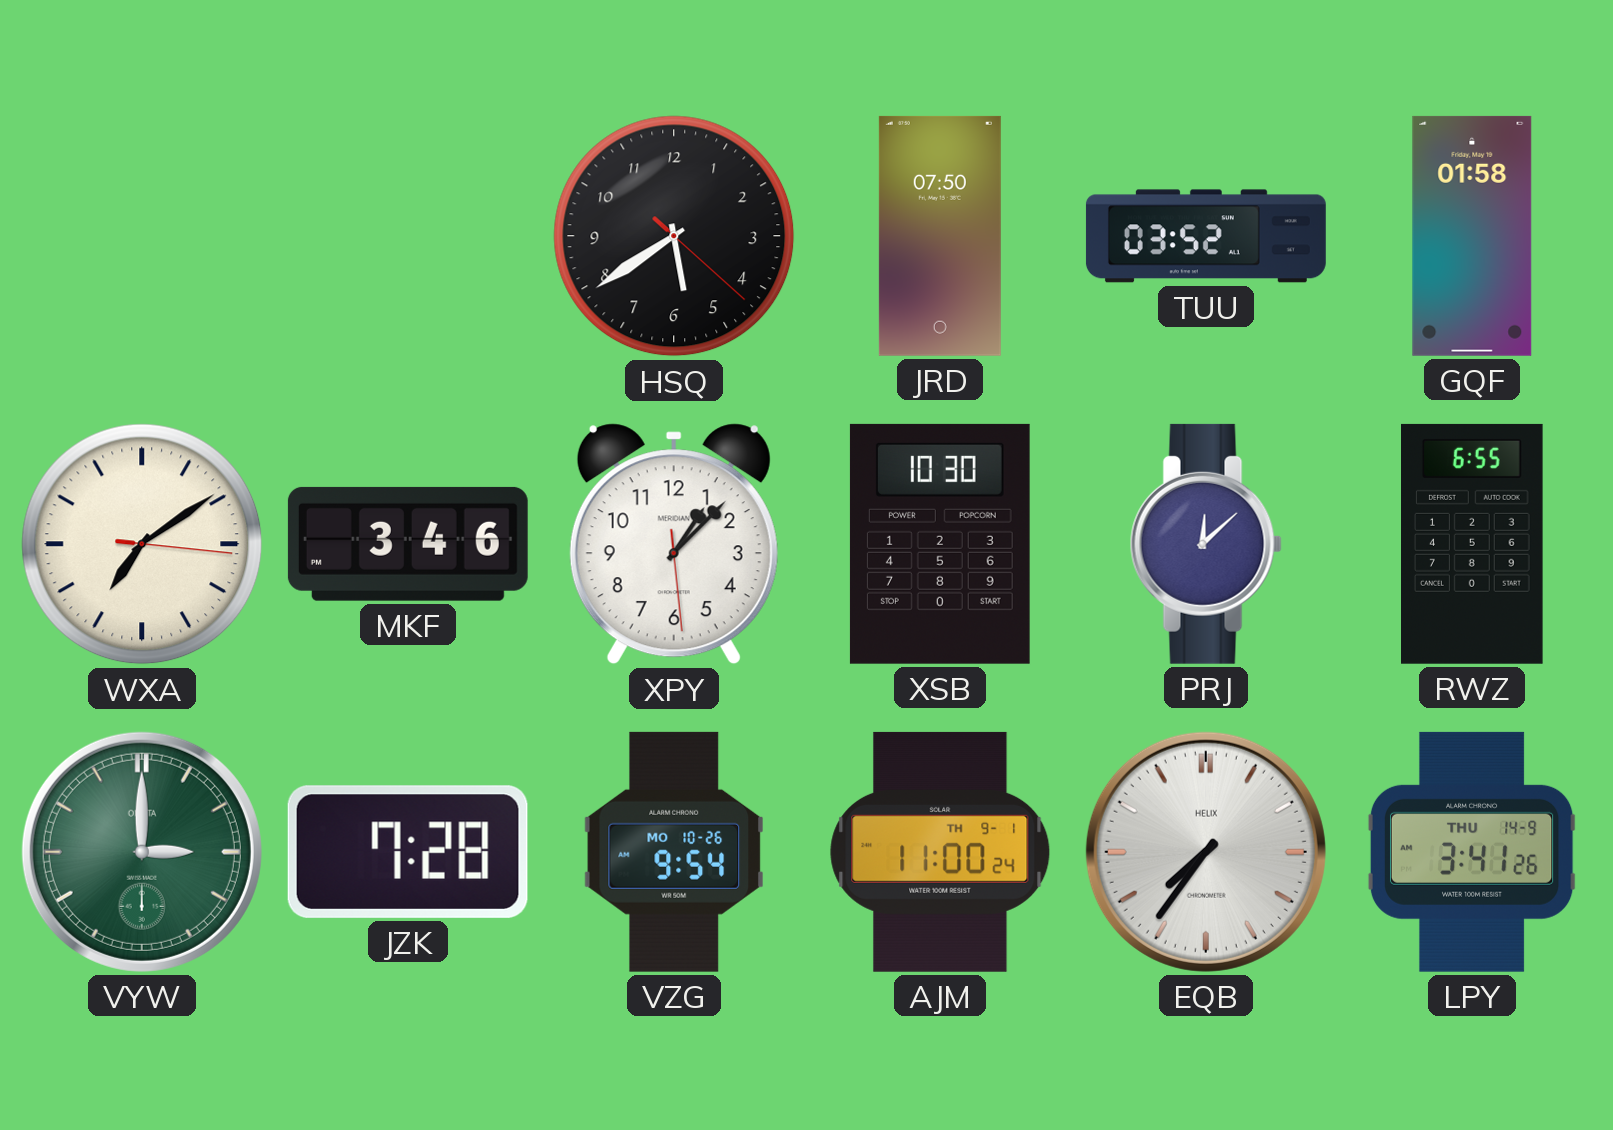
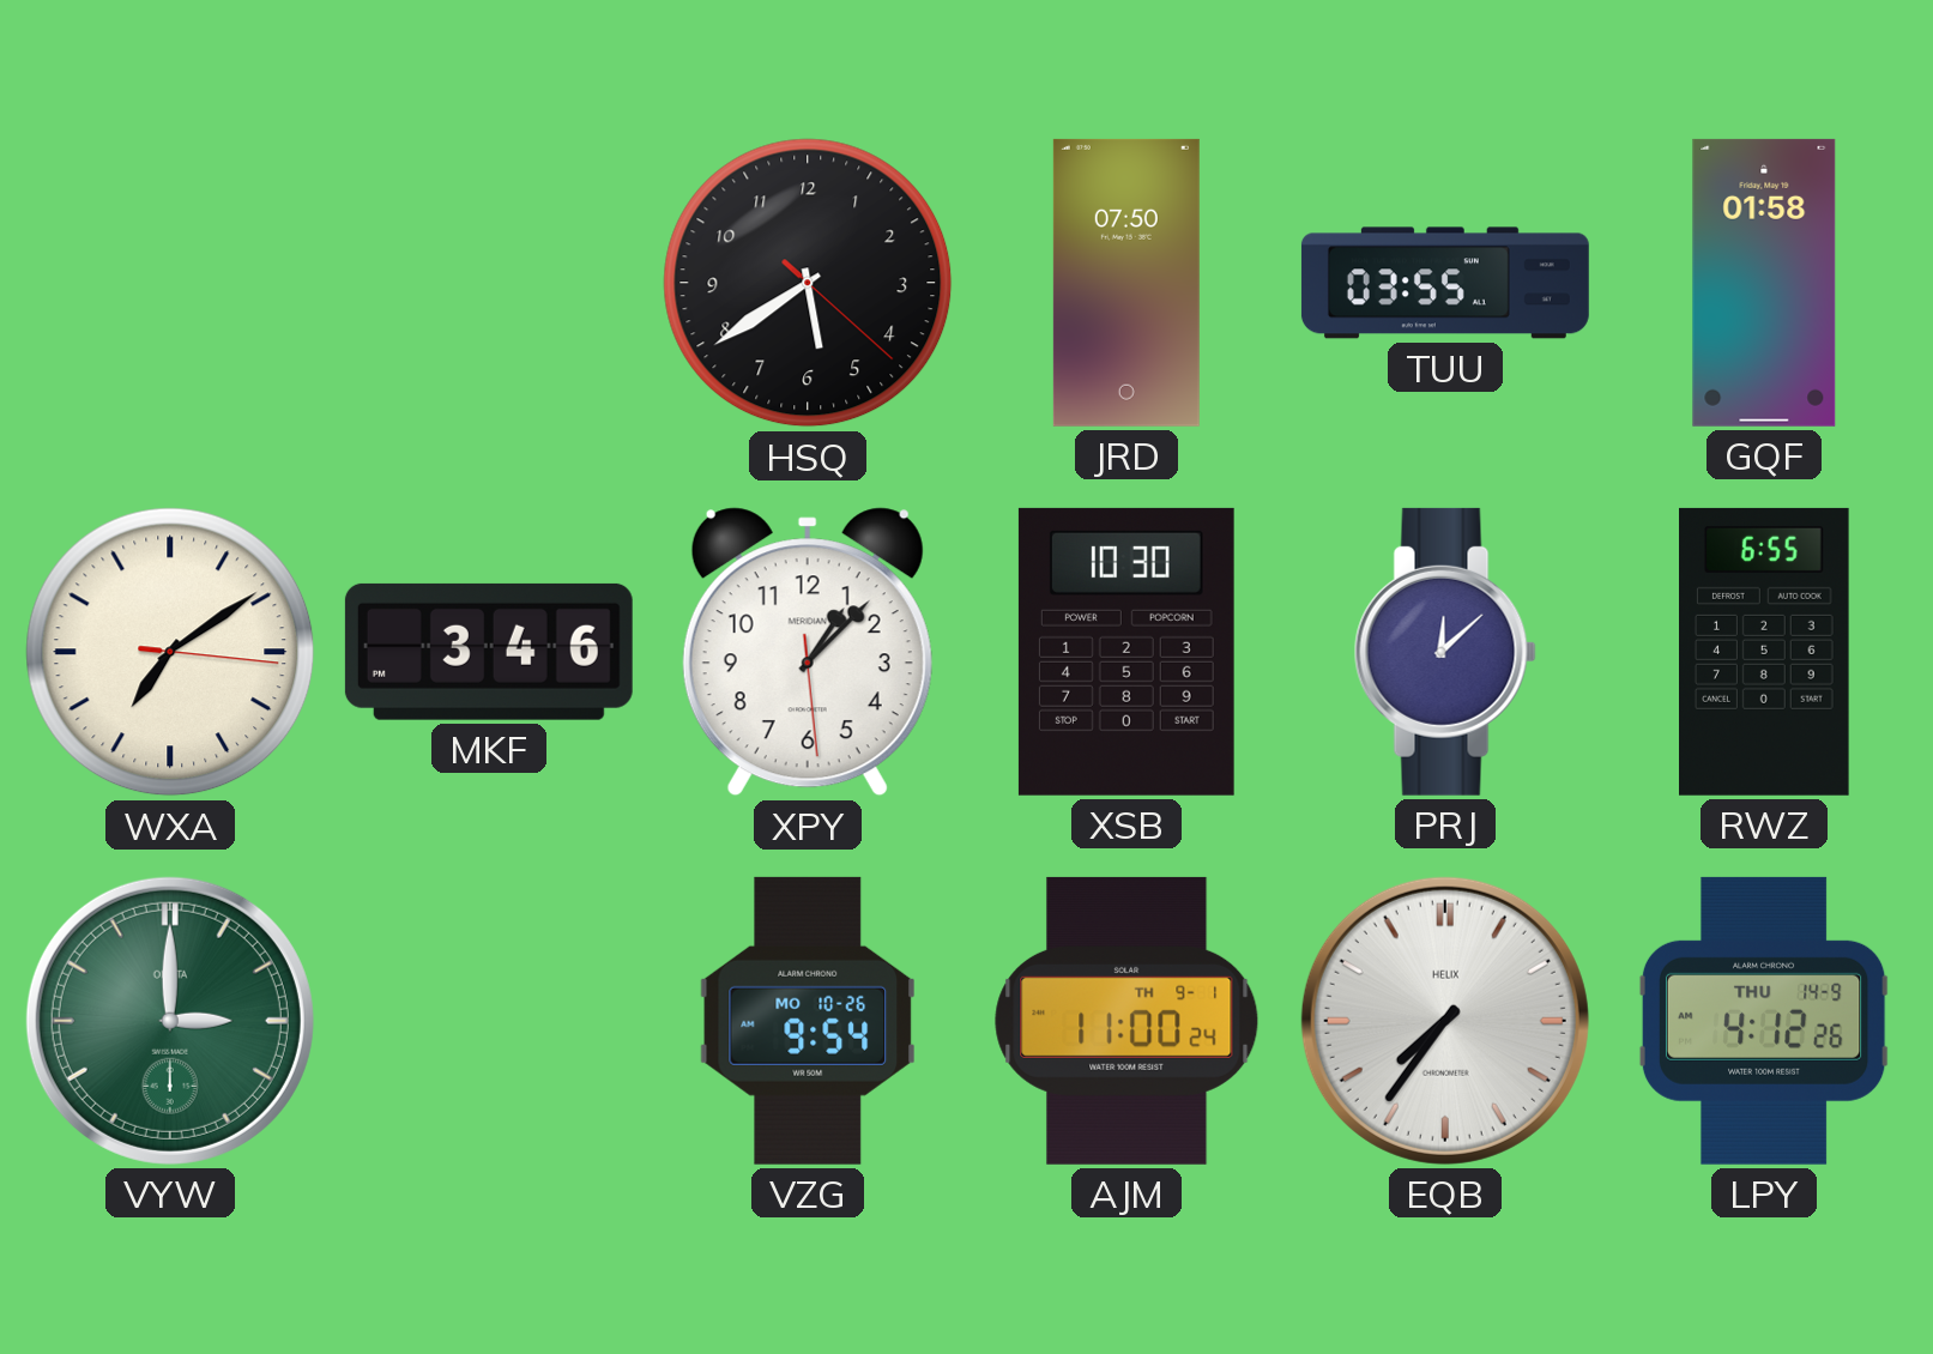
TUU: 03:52 -> 03:55 (1445, 283)
JZK: 7:28 -> none (408, 852)
LPY: 3:41 -> 4:12 (1764, 1021)
